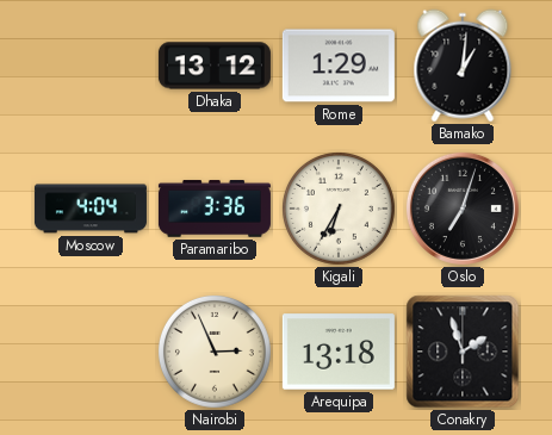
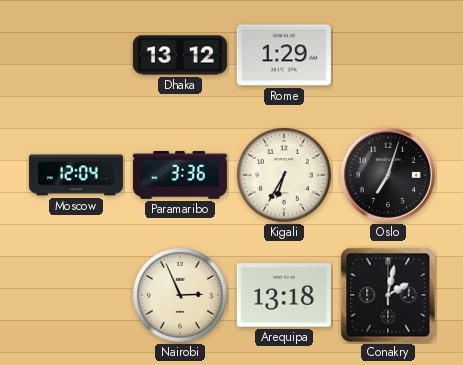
Bamako: 1:01 -> none (463, 66)
Moscow: 4:04 -> 12:04 (76, 175)
Conakry: 1:57 -> 2:02 (388, 295)
